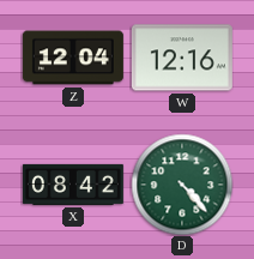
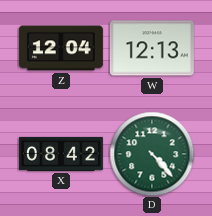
W: 12:16 -> 12:13 (152, 48)
